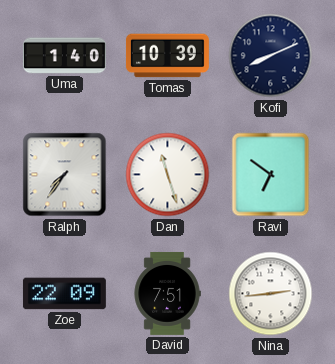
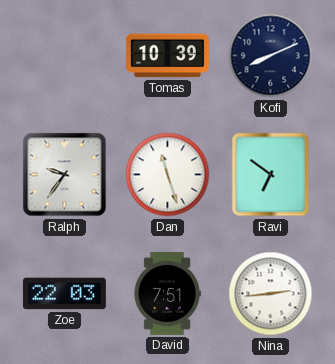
Uma: 1:40 -> none (64, 56)
Ralph: 7:36 -> 9:36 (65, 175)
Zoe: 22:09 -> 22:03 (64, 294)
